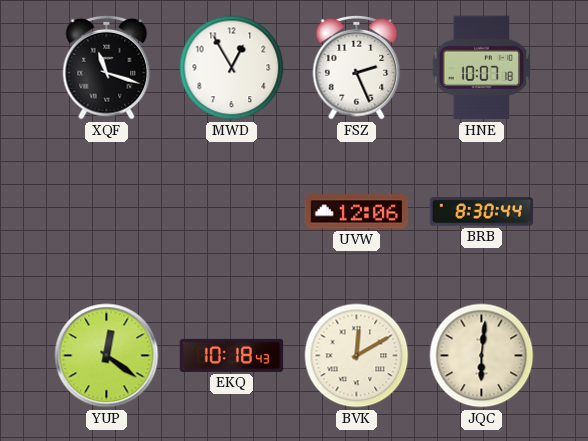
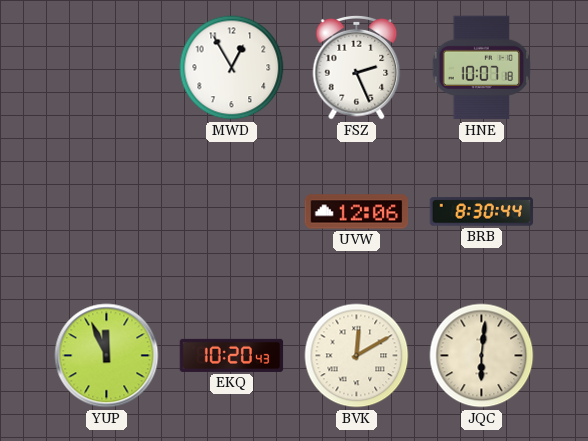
XQF: 11:18 -> none (107, 67)
YUP: 12:21 -> 11:56 (107, 356)
EKQ: 10:18 -> 10:20 (232, 355)
